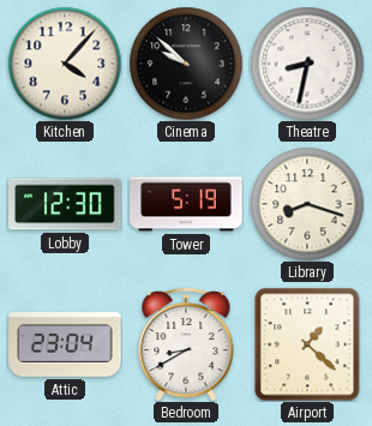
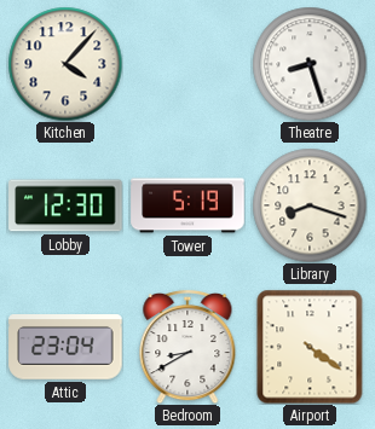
Cinema: 9:52 -> none (186, 64)
Theatre: 8:32 -> 8:27 (310, 64)
Airport: 1:22 -> 4:21 (310, 347)
